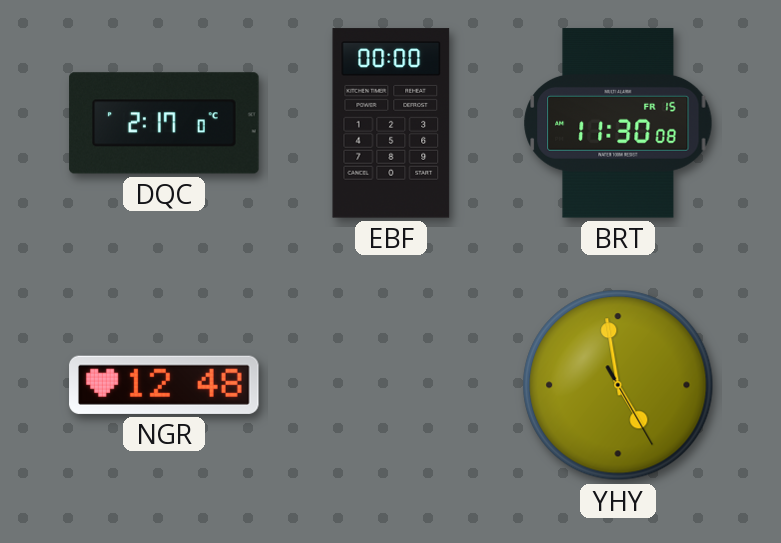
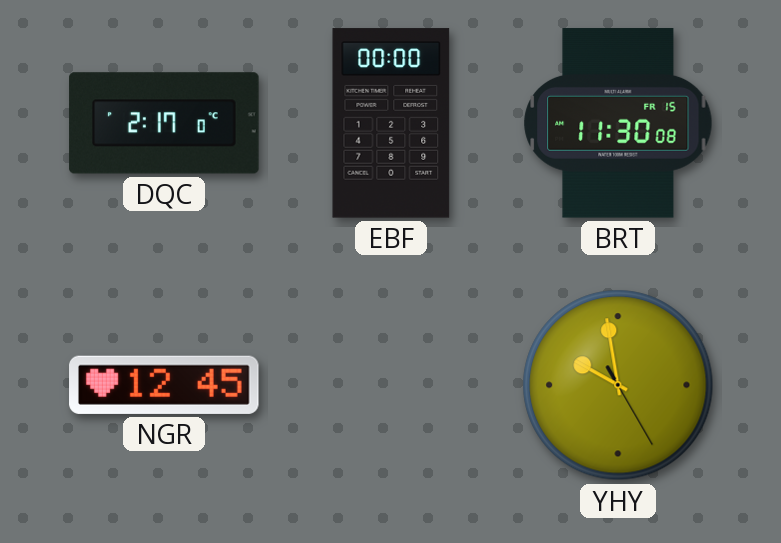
NGR: 12:48 -> 12:45 (164, 385)
YHY: 4:58 -> 9:58 (618, 385)
